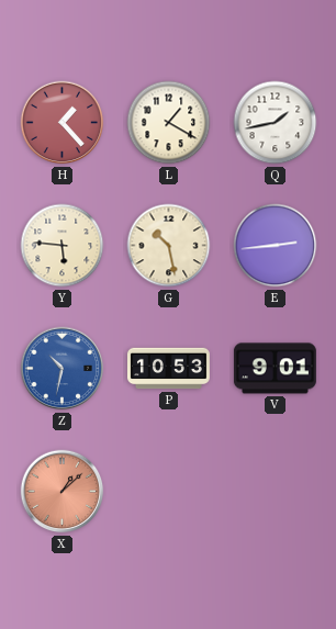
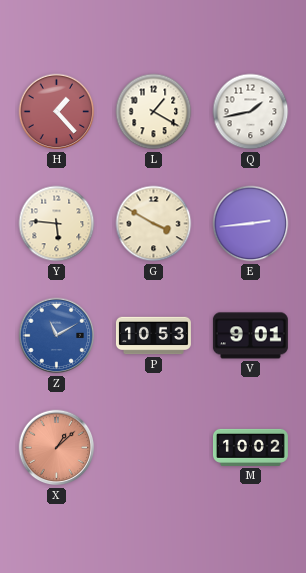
G: 10:28 -> 3:50 (154, 224)
Z: 10:32 -> 11:10 (57, 336)
M: none -> 10:02 (250, 447)
